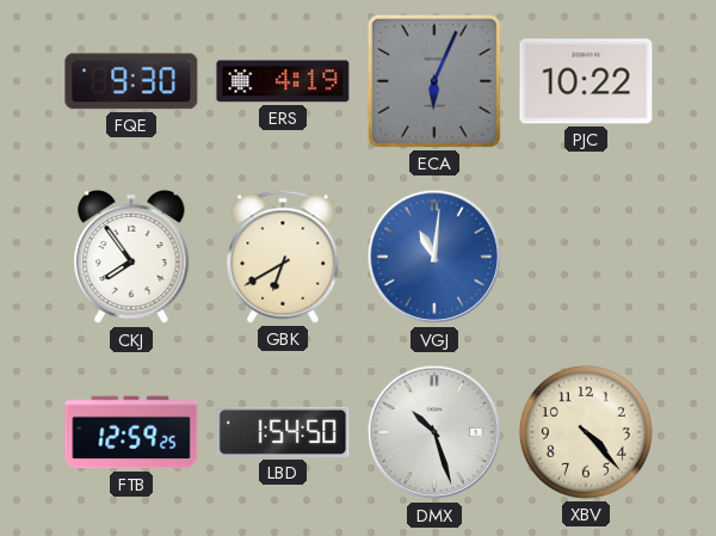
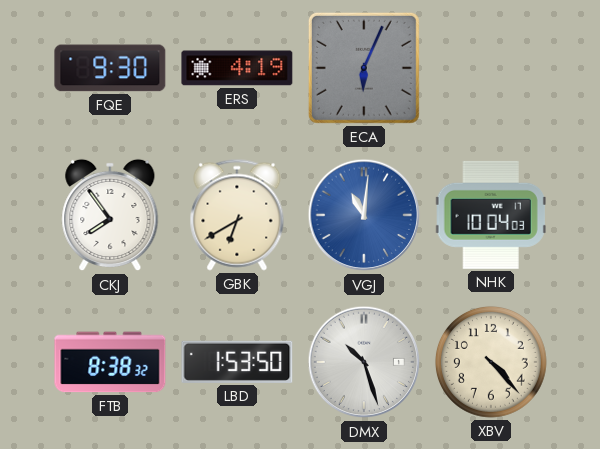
PJC: 10:22 -> none (586, 81)
NHK: none -> 10:04 (491, 215)
FTB: 12:59 -> 8:38 (110, 362)
LBD: 1:54 -> 1:53 (237, 362)
